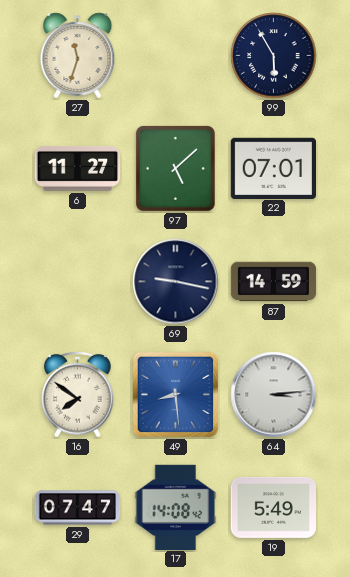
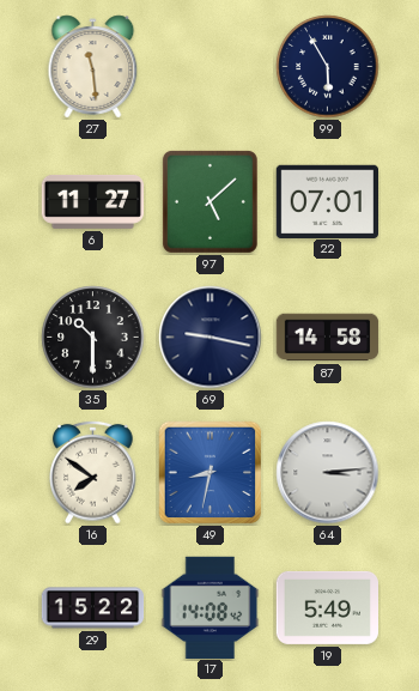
27: 11:33 -> 11:29 (93, 67)
35: none -> 10:30 (93, 338)
87: 14:59 -> 14:58 (328, 338)
49: 8:29 -> 8:32 (211, 473)
29: 07:47 -> 15:22 (93, 608)
